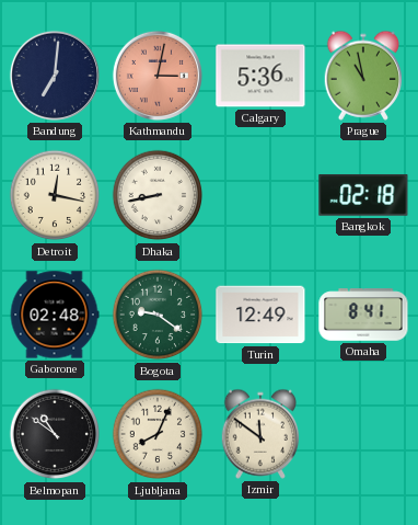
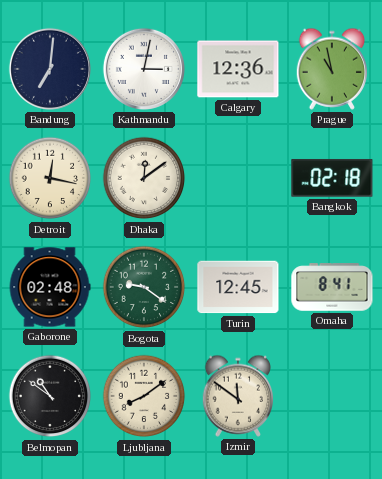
Kathmandu dial: salmon -> white (144, 69)
Calgary: 5:36 -> 12:36 (238, 69)
Dhaka: 8:43 -> 12:09 (144, 178)
Turin: 12:49 -> 12:45 (238, 287)
Ljubljana: 8:04 -> 8:09 (144, 396)
